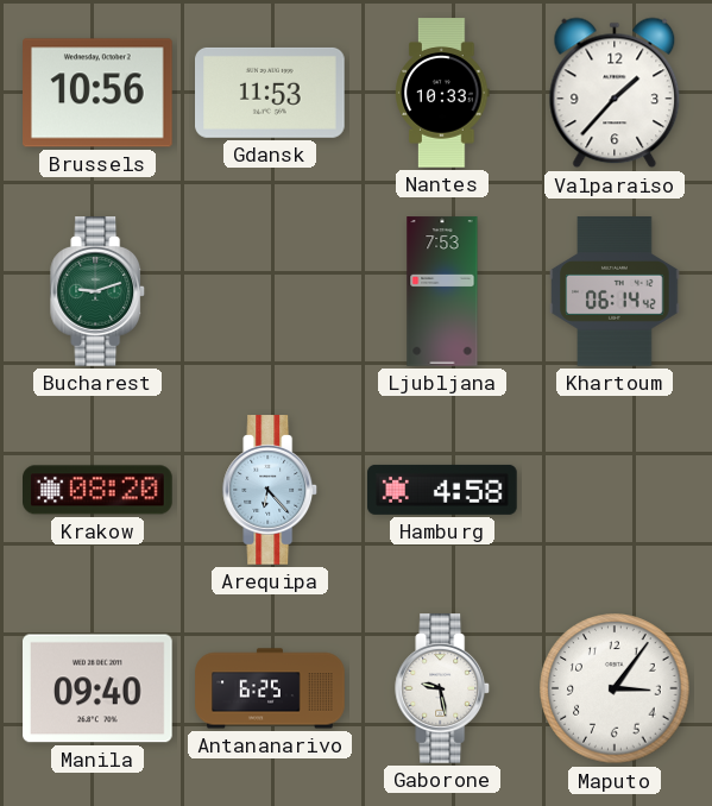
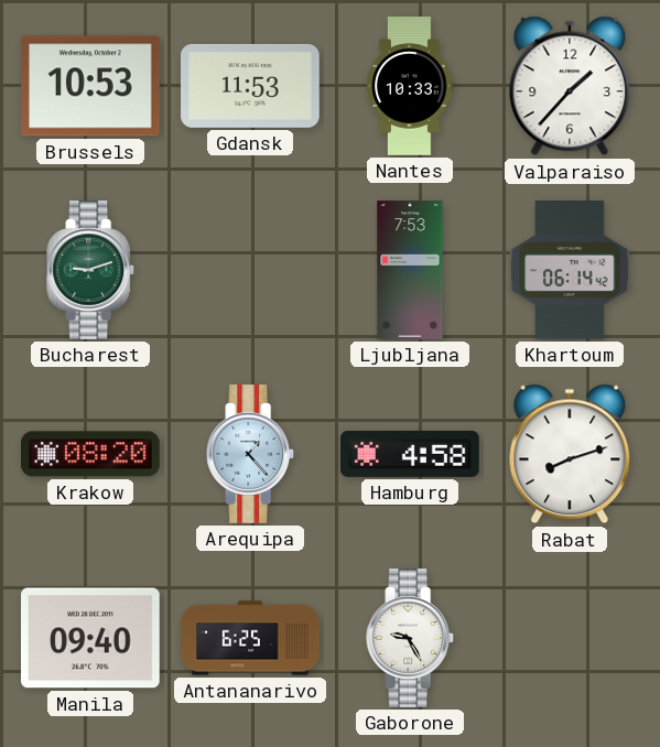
Brussels: 10:56 -> 10:53 (91, 86)
Arequipa: 6:23 -> 1:23 (251, 454)
Rabat: none -> 8:12 (570, 454)
Gaborone: 9:28 -> 9:25 (411, 638)
Maputo: 3:06 -> none (615, 688)
